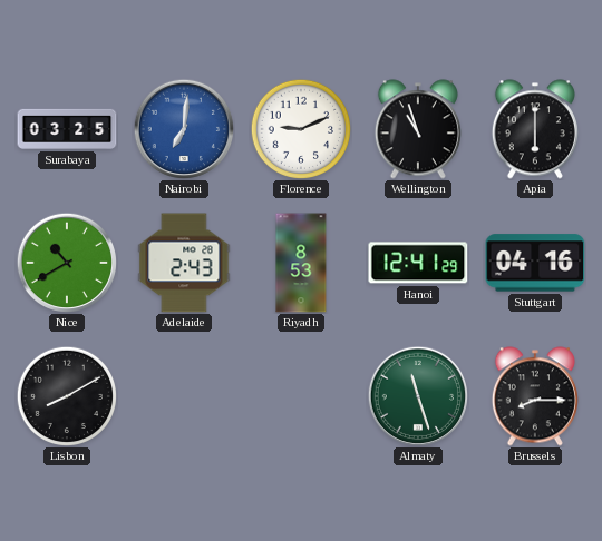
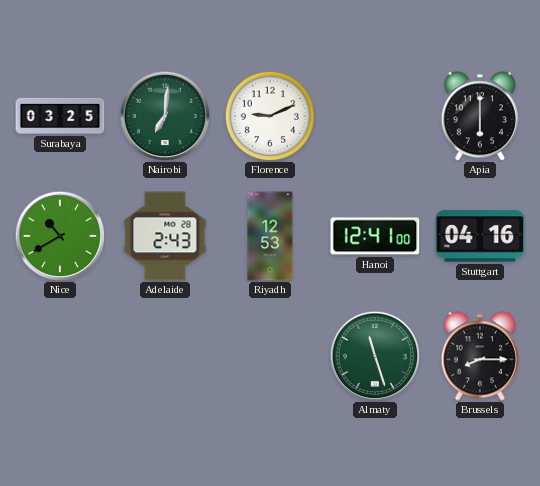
Nairobi dial: blue -> green (164, 115)
Wellington: 10:57 -> none (418, 129)
Riyadh: 8:53 -> 12:53 (270, 236)
Hanoi: 12:41:29 -> 12:41:00 (375, 236)
Lisbon: 8:10 -> none (66, 395)
